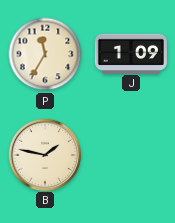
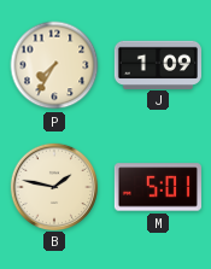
P: 11:35 -> 7:35 (54, 65)
M: none -> 5:01 (158, 187)
